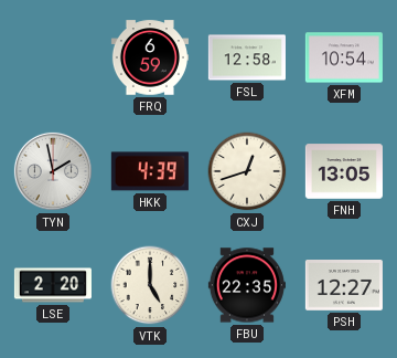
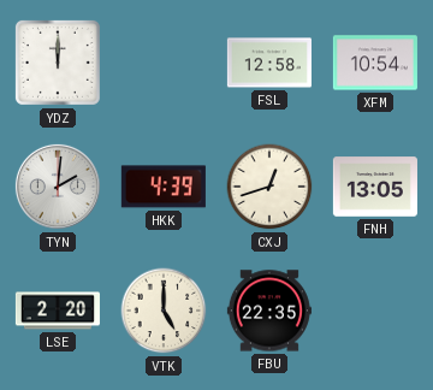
YDZ: none -> 12:00 (58, 63)
FRQ: 6:59 -> none (150, 57)
TYN: 1:58 -> 2:01 (58, 187)
PSH: 12:27 -> none (344, 286)
